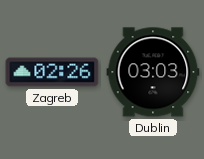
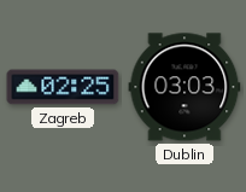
Zagreb: 02:26 -> 02:25 (63, 87)
